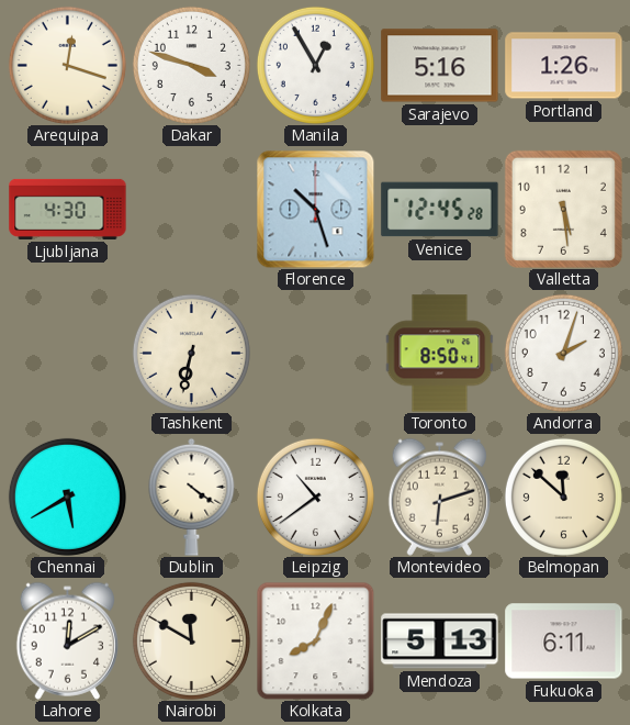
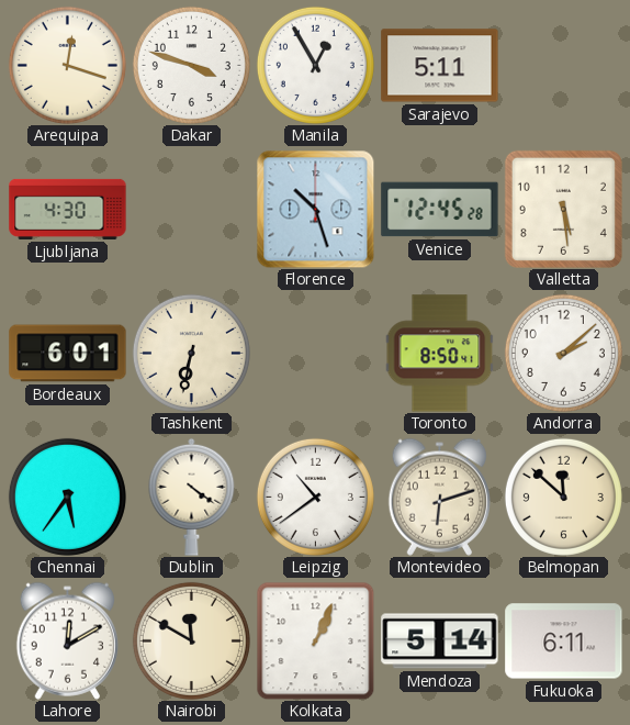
Sarajevo: 5:16 -> 5:11 (440, 66)
Portland: 1:26 -> none (564, 66)
Bordeaux: none -> 6:01 (68, 354)
Andorra: 2:03 -> 2:08 (563, 353)
Chennai: 5:40 -> 5:36 (67, 497)
Kolkata: 8:04 -> 1:04 (315, 640)
Mendoza: 5:13 -> 5:14 (440, 642)
